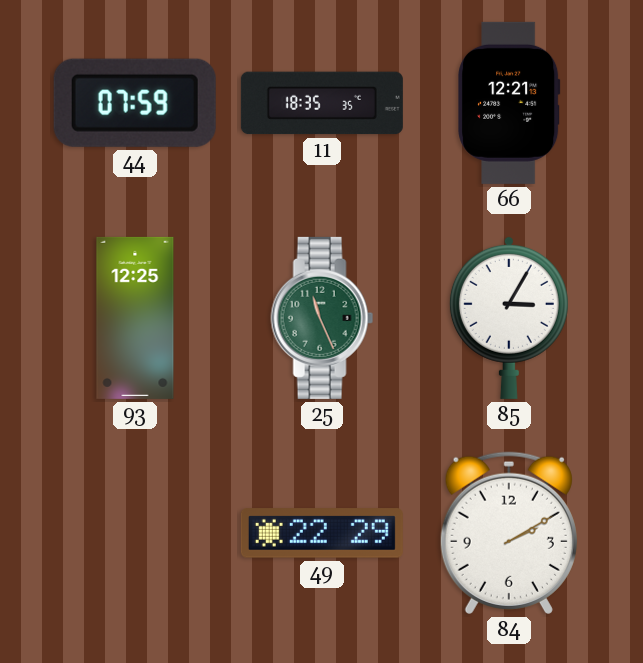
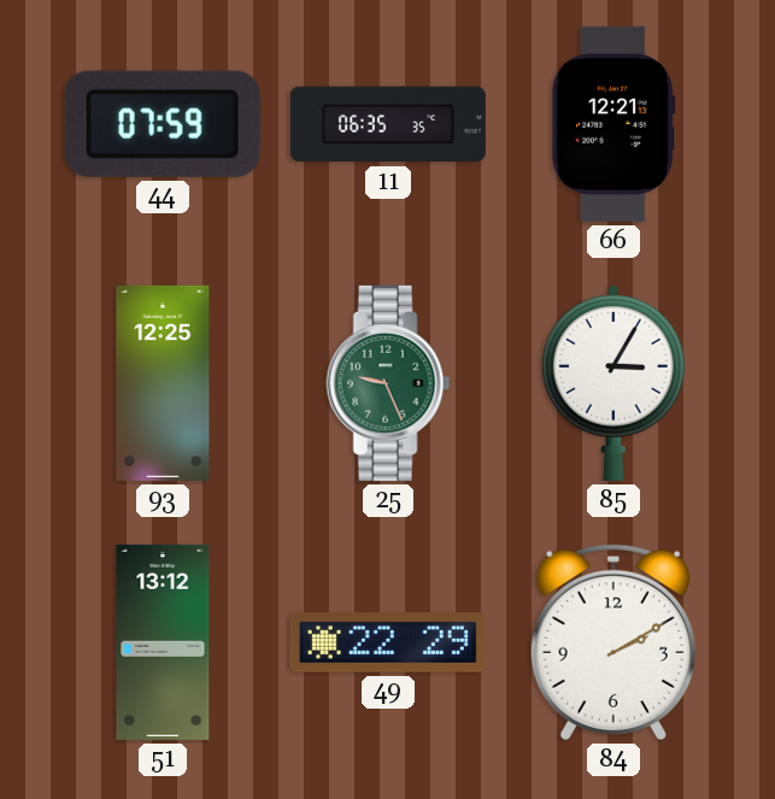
11: 18:35 -> 06:35 (388, 124)
25: 11:26 -> 9:26 (388, 383)
51: none -> 13:12 (163, 642)
